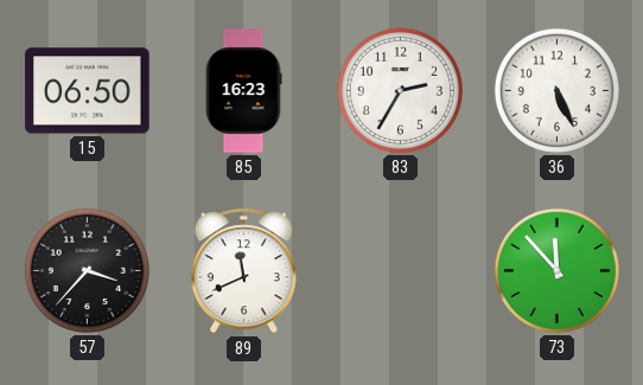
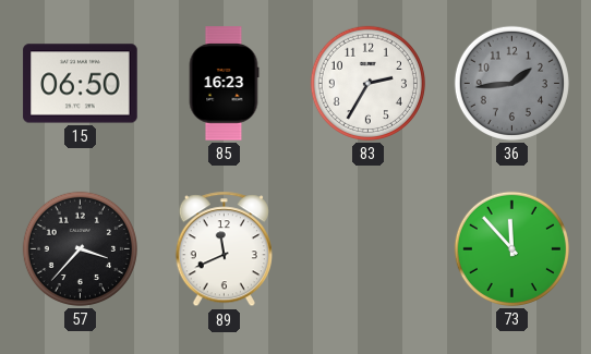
36: 5:26 -> 1:44 (511, 83)
36 dial: white -> grey (511, 83)
